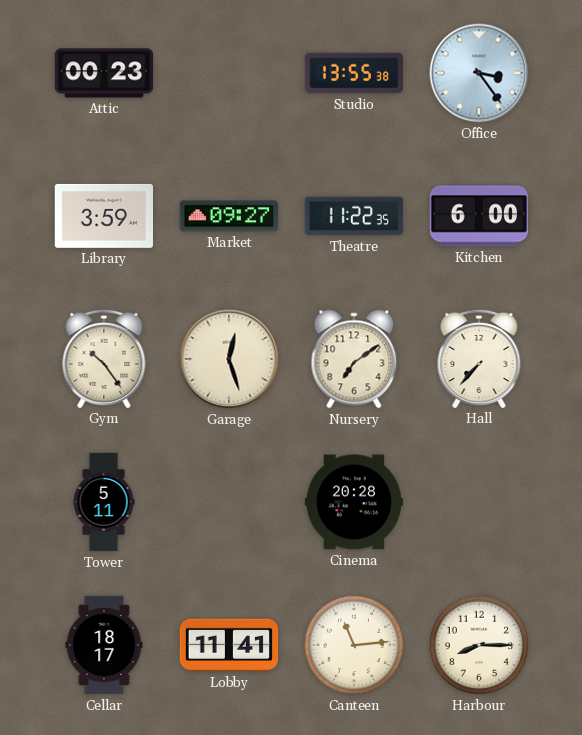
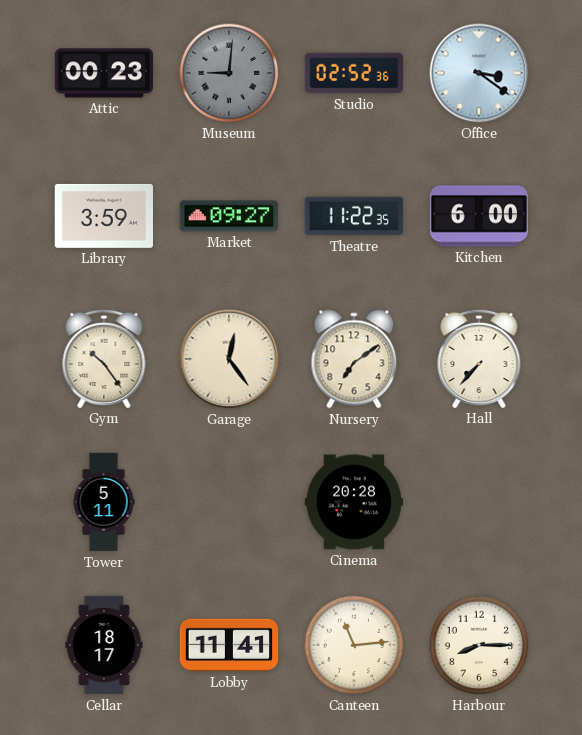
Museum: none -> 9:01 (229, 73)
Studio: 13:55 -> 02:52 (354, 73)
Office: 3:24 -> 3:21 (479, 73)
Garage: 12:27 -> 12:24 (229, 359)
